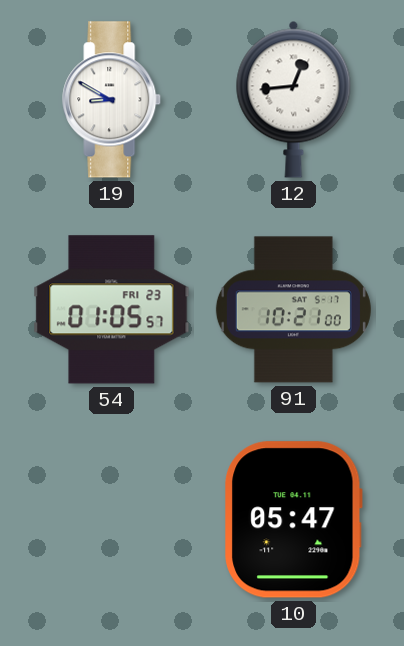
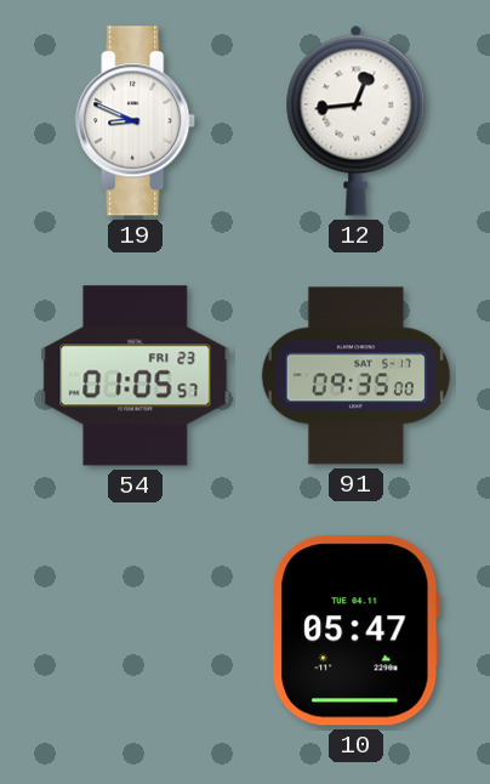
19: 8:50 -> 8:49 (136, 121)
91: 10:21 -> 09:35 (355, 376)
